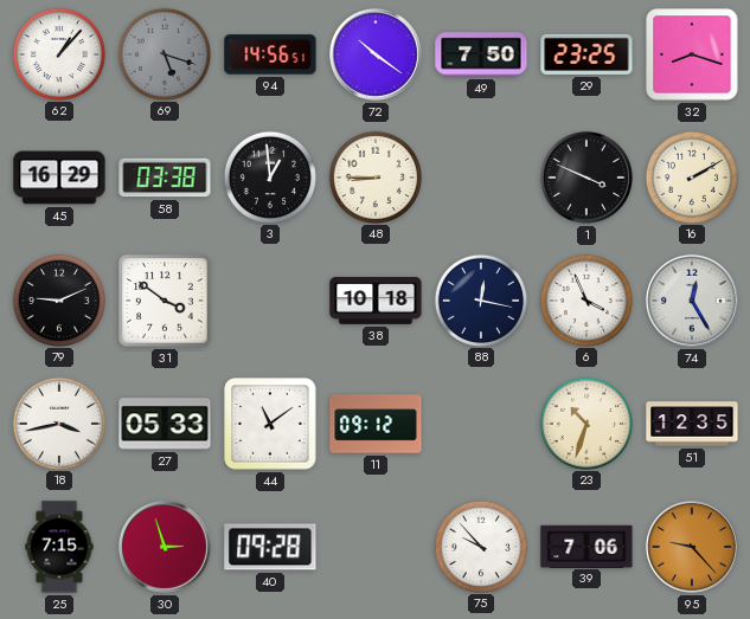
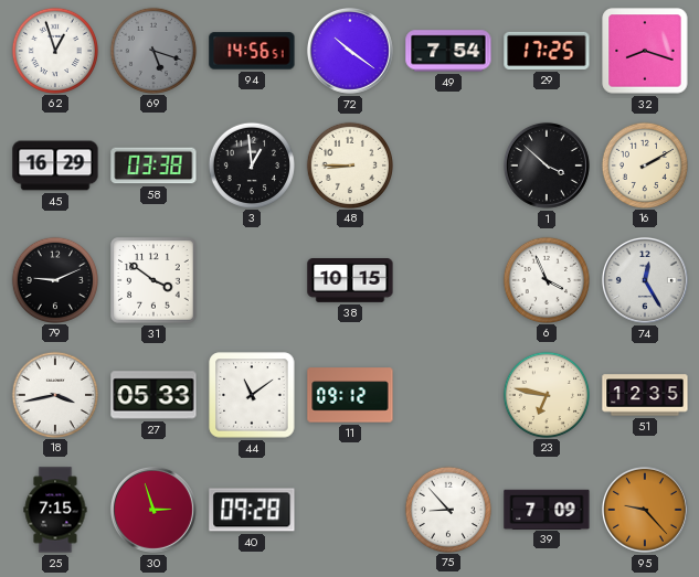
62: 1:07 -> 12:57 (54, 50)
49: 7:50 -> 7:54 (448, 51)
29: 23:25 -> 17:25 (547, 51)
1: 3:49 -> 3:52 (547, 165)
38: 10:18 -> 10:15 (350, 281)
88: 12:17 -> none (480, 299)
23: 10:33 -> 6:47 (546, 394)
75: 9:53 -> 8:53 (447, 509)
39: 7:06 -> 7:09 (547, 509)
